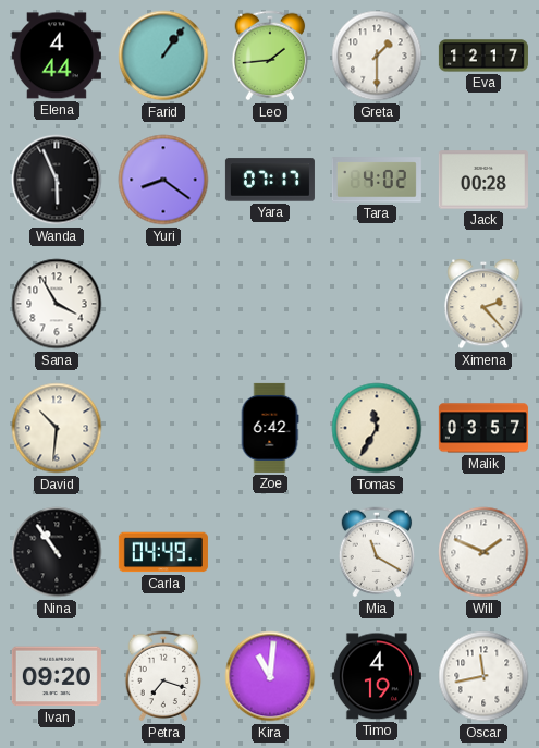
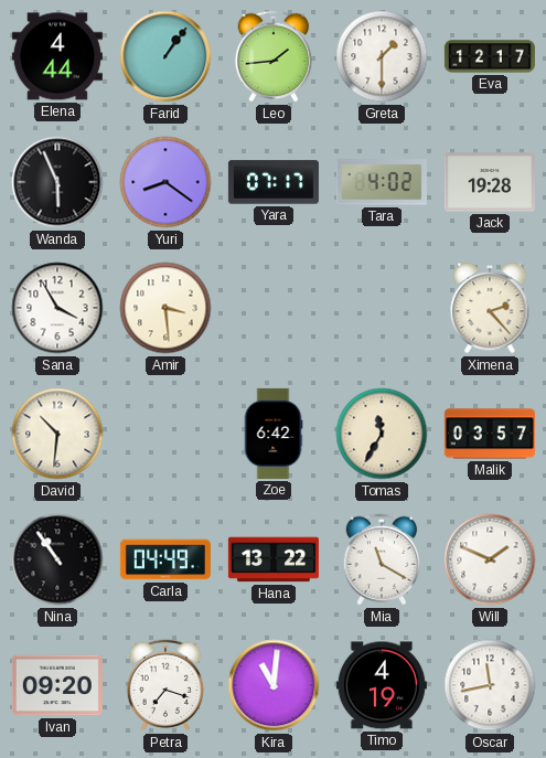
Jack: 00:28 -> 19:28 (490, 182)
Amir: none -> 3:29 (165, 308)
Hana: none -> 13:22 (274, 559)
